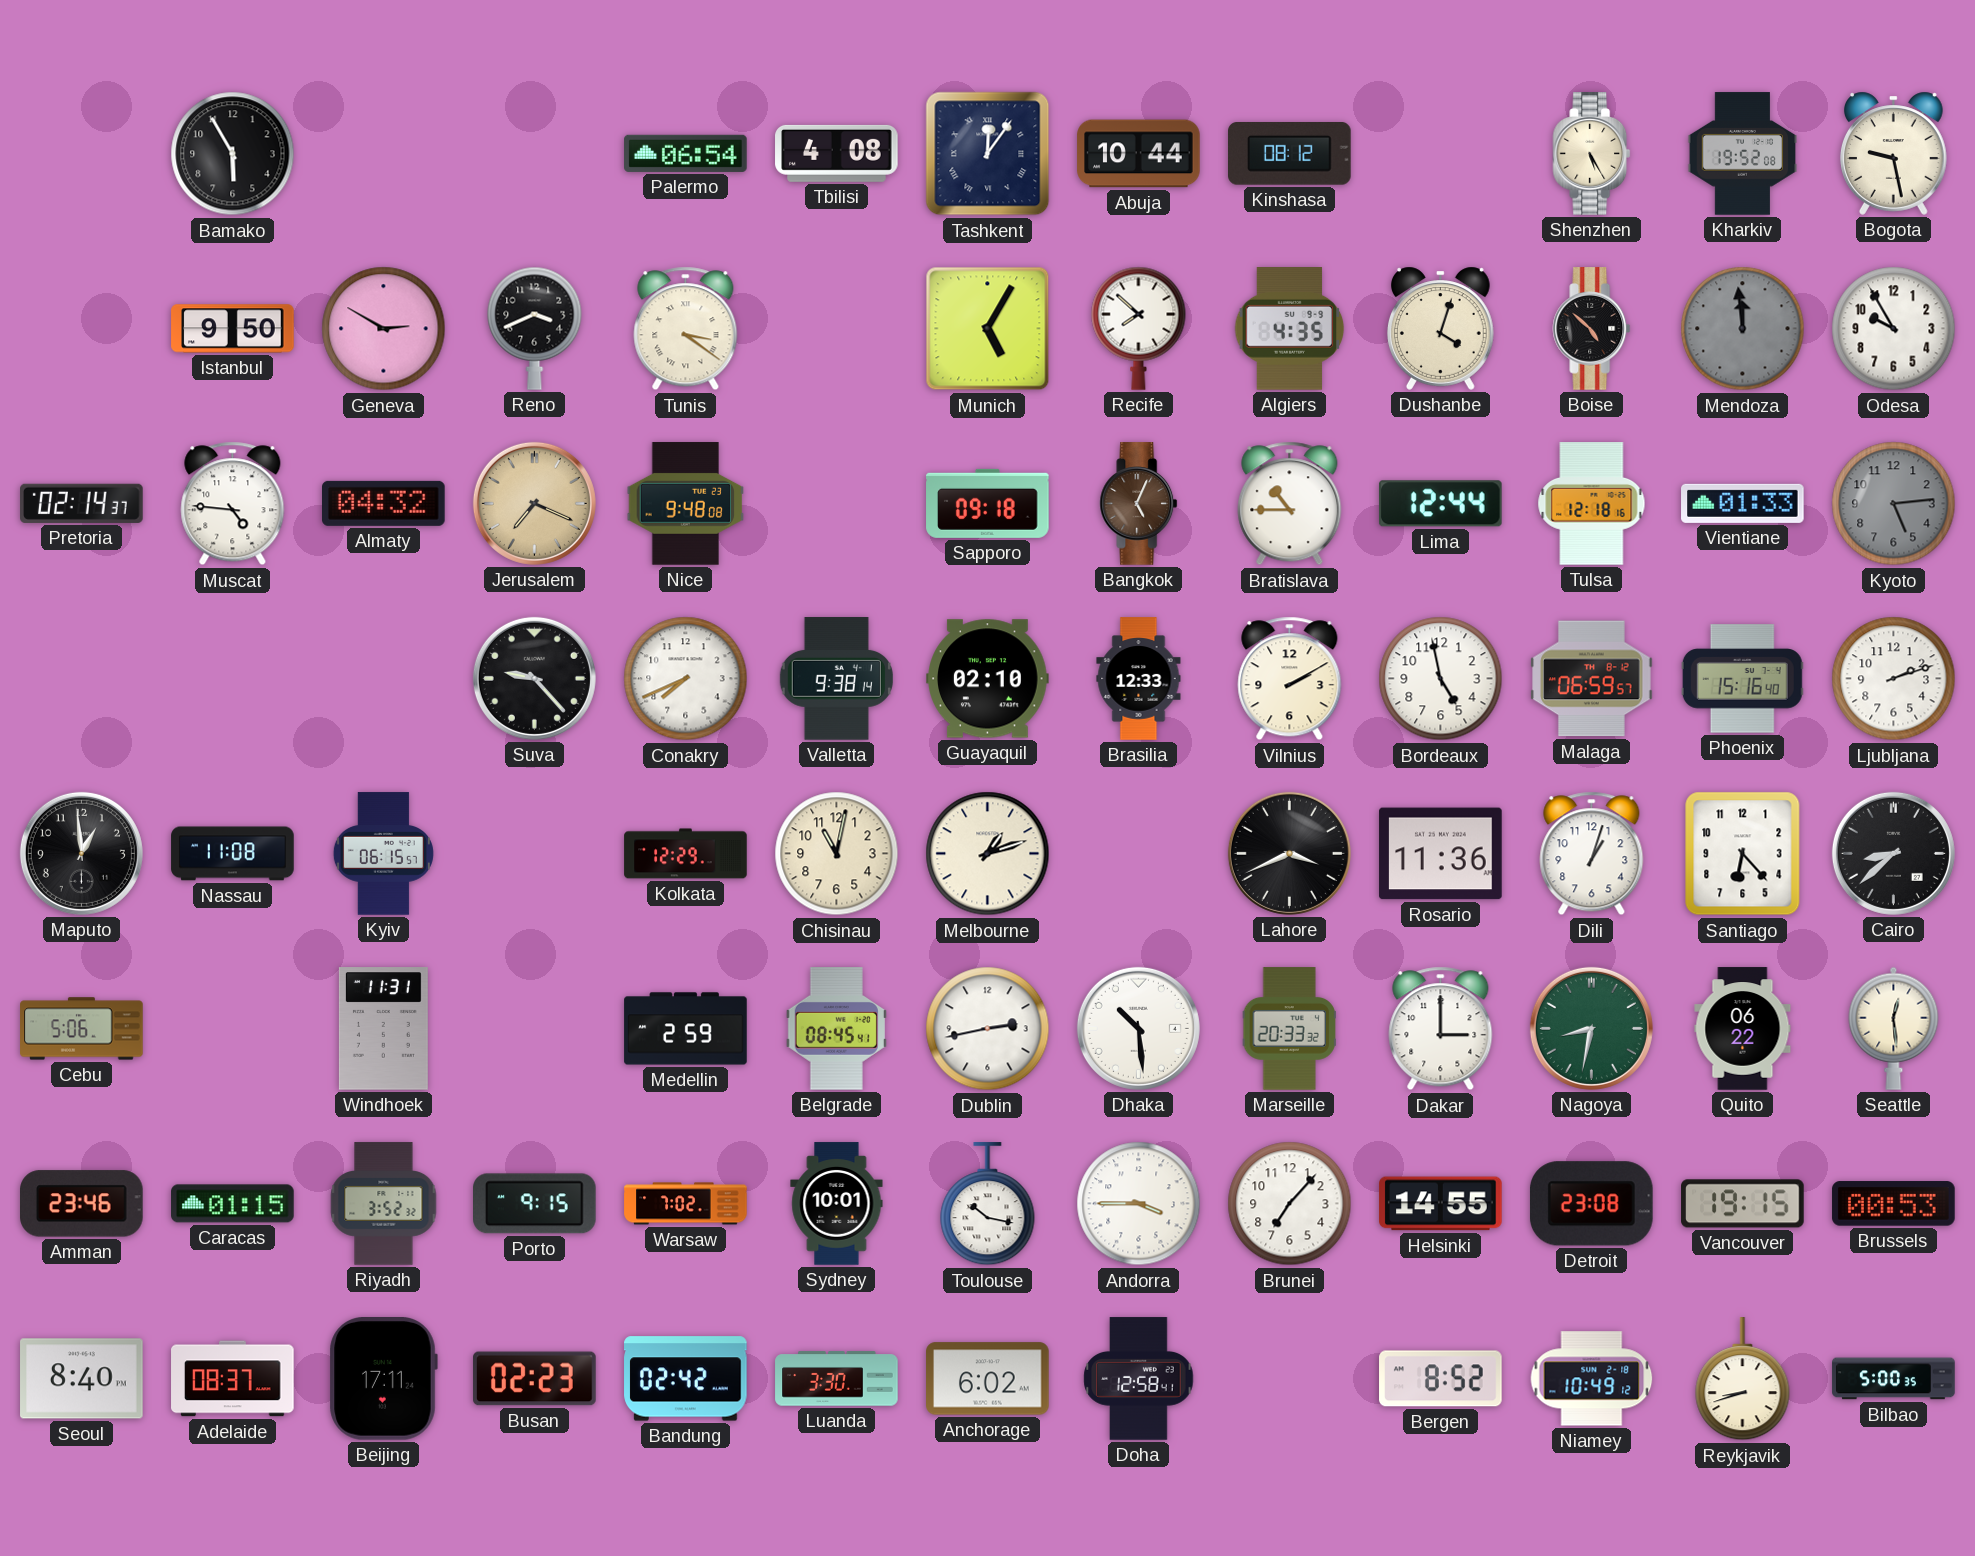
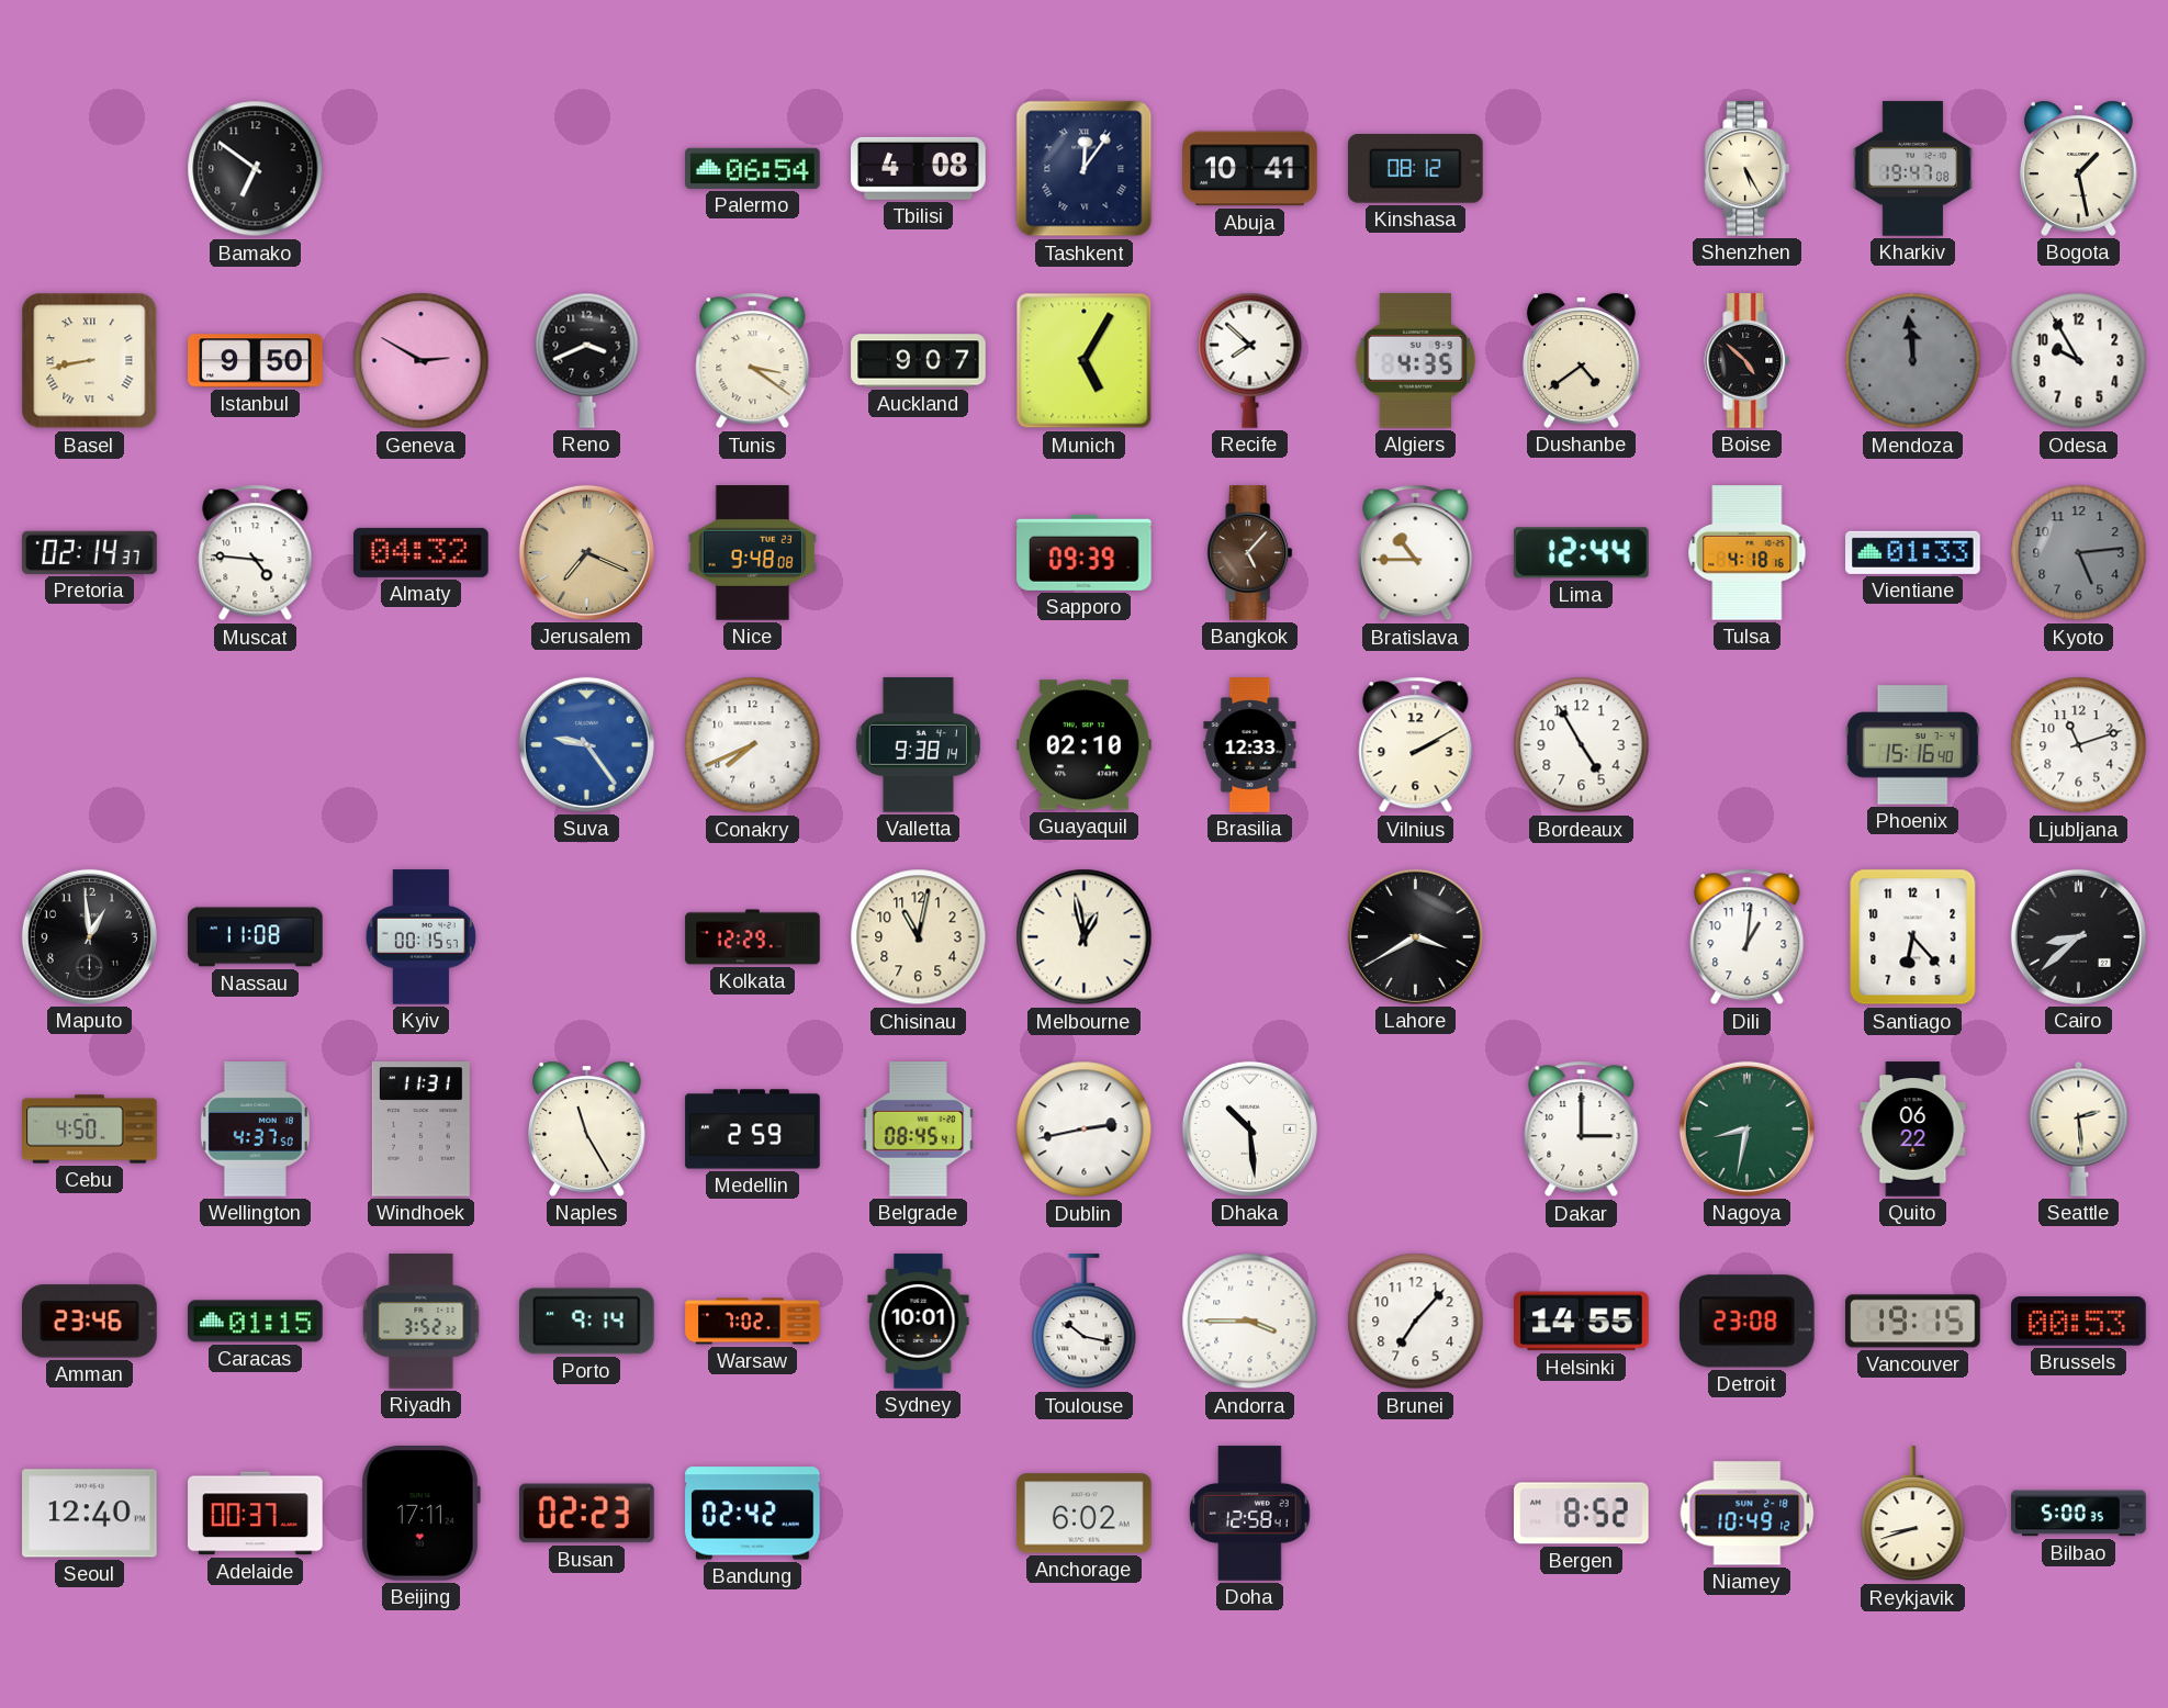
Bamako: 5:55 -> 6:51 (256, 169)
Abuja: 10:44 -> 10:41 (1250, 169)
Kharkiv: 19:52 -> 19:47 (1913, 169)
Bogota: 9:28 -> 1:28 (2078, 168)
Basel: none -> 8:43 (90, 361)
Auckland: none -> 9:07 (919, 361)
Dushanbe: 4:03 -> 4:39 (1581, 360)
Sapporo: 09:18 -> 09:39 (1085, 552)
Bangkok: 5:04 -> 5:07 (1250, 553)
Tulsa: 12:18 -> 4:18 (1748, 553)
Suva: 9:23 -> 9:24 (586, 744)
Suva dial: black -> blue (586, 744)
Bordeaux: 4:58 -> 4:55 (1582, 745)
Malaga: 06:59 -> none (1592, 679)
Ljubljana: 2:12 -> 11:12 (2079, 745)
Kyiv: 06:15 -> 00:15 (420, 937)
Melbourne: 1:12 -> 12:58 (1085, 937)
Lahore: 3:41 -> 3:40 (1415, 936)
Rosario: 11:36 -> none (1441, 854)
Dili: 1:03 -> 1:01 (1748, 937)
Cebu: 5:06 -> 4:50 (90, 1130)
Wellington: none -> 4:37 (255, 1130)
Naples: none -> 11:25 (586, 1128)
Marseille: 20:33 -> none (1289, 1029)
Seattle: 12:29 -> 2:29 (2079, 1128)
Porto: 9:15 -> 9:14 (587, 1322)
Seoul: 8:40 -> 12:40 (90, 1514)
Adelaide: 08:37 -> 00:37 (256, 1514)
Luanda: 3:30 -> none (837, 1379)
